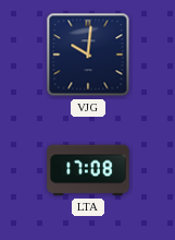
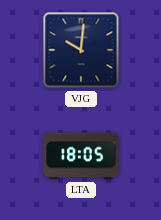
LTA: 17:08 -> 18:05 (81, 156)
